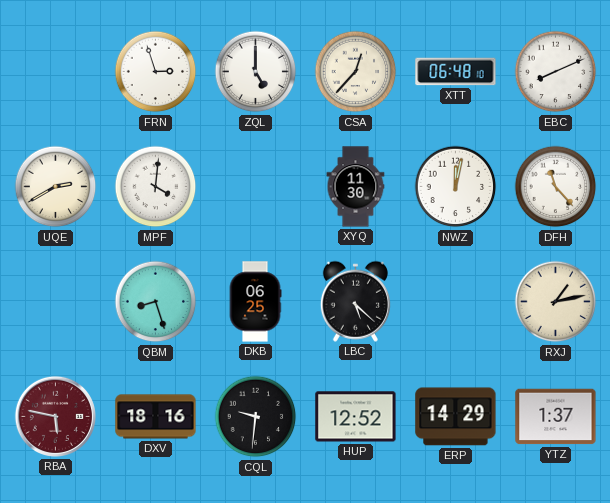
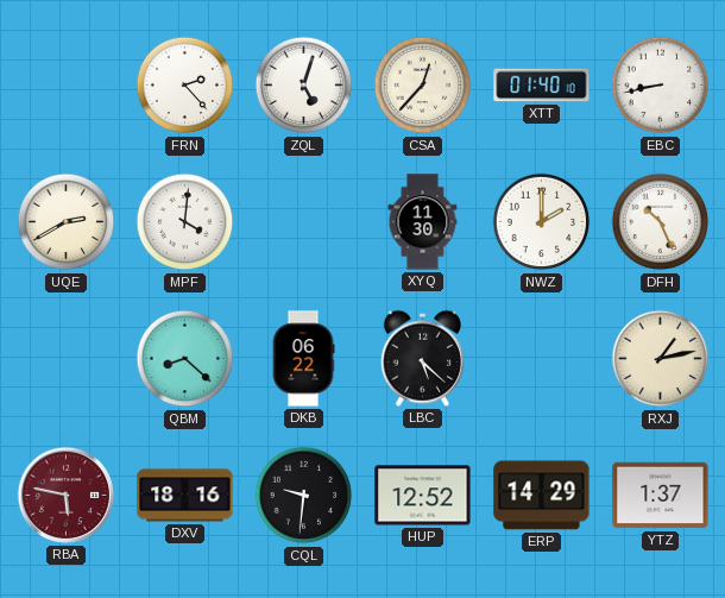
FRN: 2:57 -> 2:23 (185, 86)
ZQL: 5:00 -> 5:03 (304, 86)
XTT: 06:48 -> 01:40 (542, 86)
EBC: 8:11 -> 8:43 (661, 86)
NWZ: 12:02 -> 2:00 (542, 222)
DFH: 11:23 -> 10:26 (661, 222)
QBM: 8:27 -> 8:22 (185, 359)
DKB: 06:25 -> 06:22 (303, 359)
